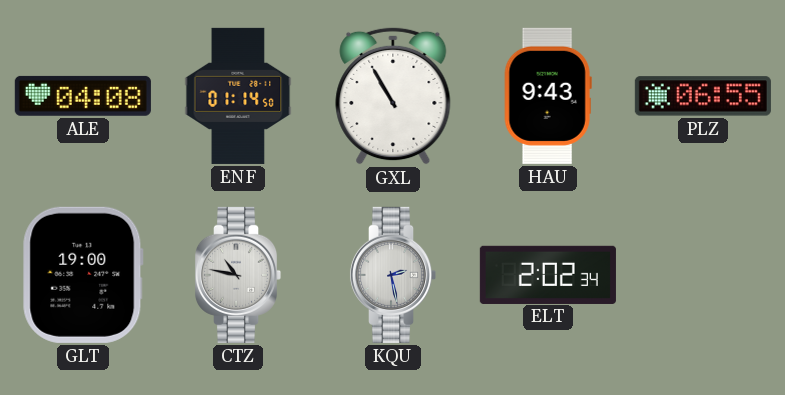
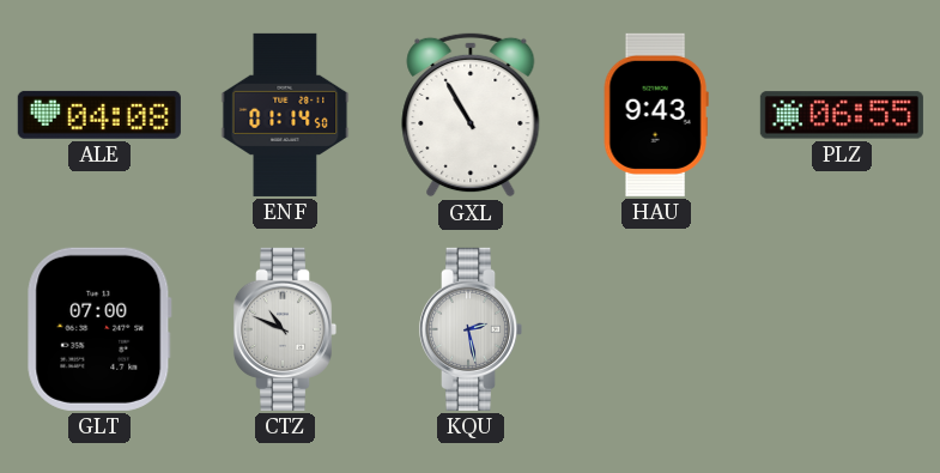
GLT: 19:00 -> 07:00 (99, 329)
CTZ: 10:47 -> 10:49 (285, 329)
ELT: 2:02 -> none (548, 274)
